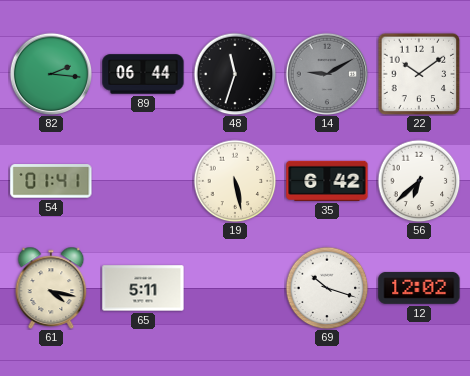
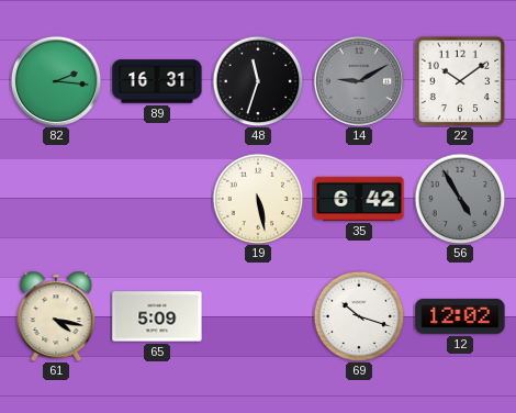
89: 06:44 -> 16:31 (157, 81)
54: 01:41 -> none (51, 181)
56: 6:38 -> 4:55 (460, 199)
56 dial: white -> grey (460, 199)
65: 5:11 -> 5:09 (157, 316)
